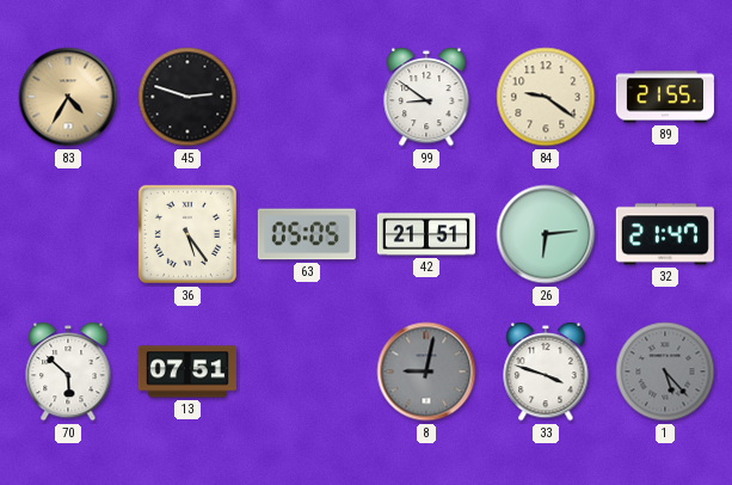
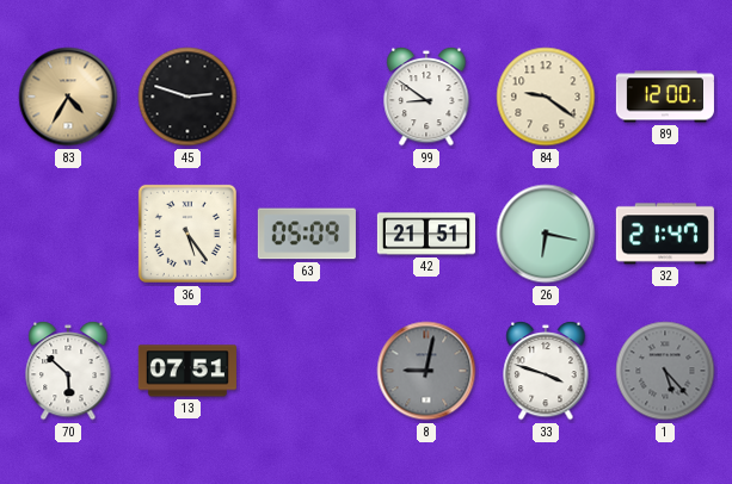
89: 21:55 -> 12:00 (665, 97)
63: 05:05 -> 05:09 (307, 234)
26: 6:14 -> 6:17 (546, 234)
